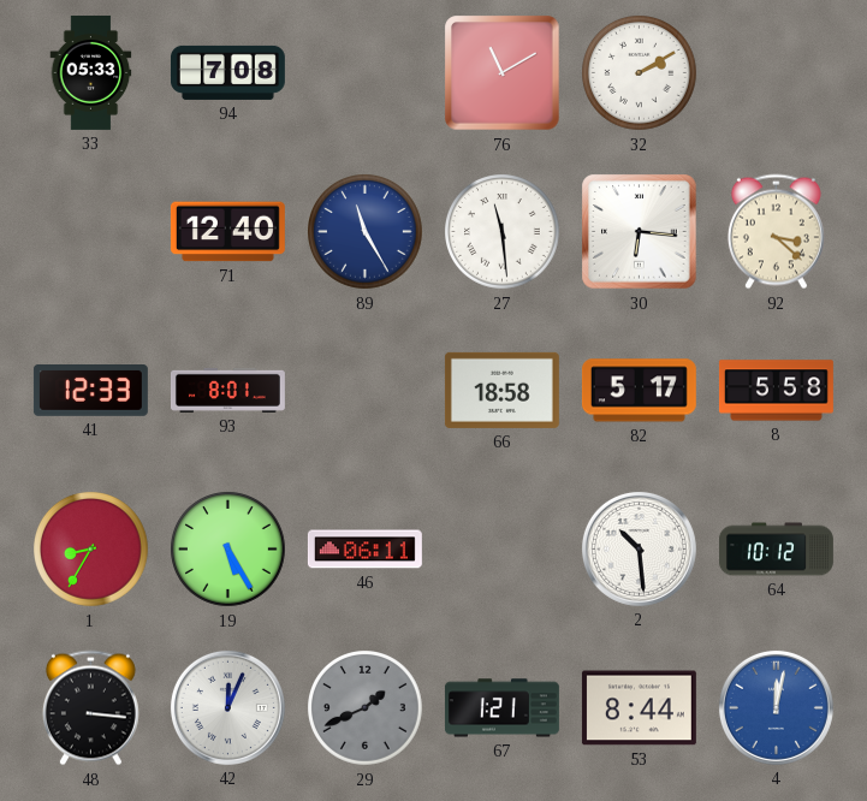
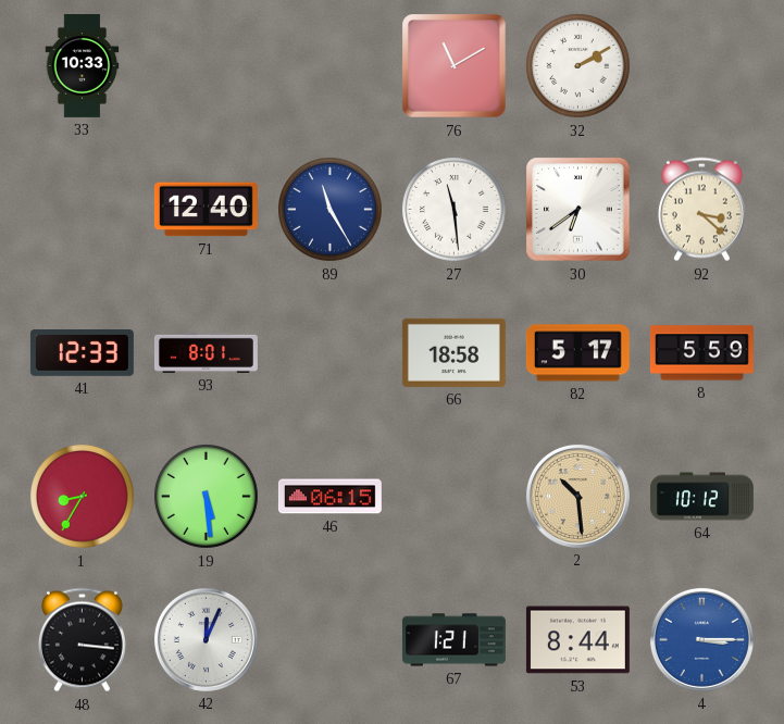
33: 05:33 -> 10:33 (83, 65)
94: 7:08 -> none (227, 72)
30: 6:16 -> 6:39 (578, 210)
8: 5:58 -> 5:59 (701, 353)
19: 5:25 -> 5:29 (207, 497)
46: 06:11 -> 06:15 (329, 497)
2 dial: white -> champagne (577, 496)
29: 1:41 -> none (366, 708)
4: 12:02 -> 3:15 (701, 639)
